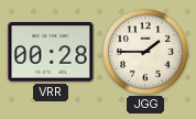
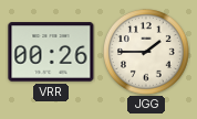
VRR: 00:28 -> 00:26 (51, 52)
